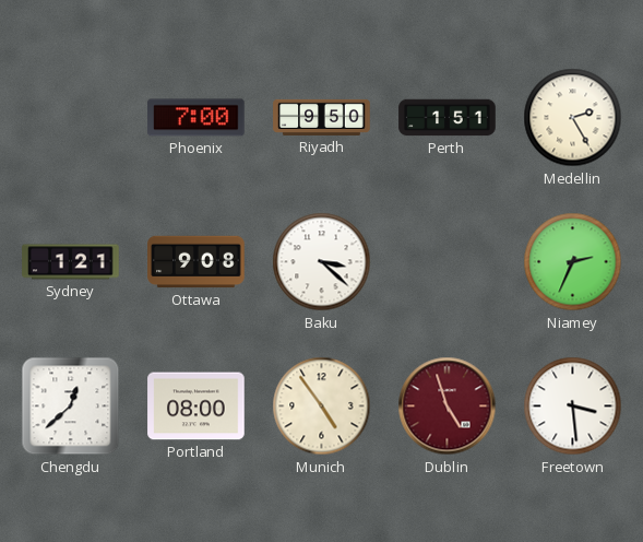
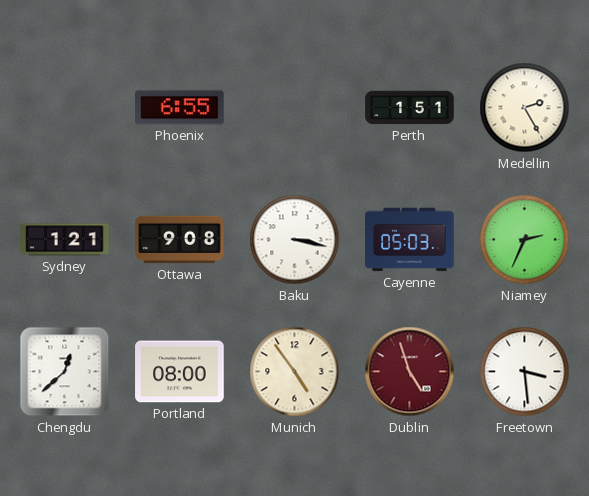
Phoenix: 7:00 -> 6:55 (180, 108)
Riyadh: 9:50 -> none (322, 117)
Baku: 3:22 -> 3:17 (295, 240)
Cayenne: none -> 05:03 (410, 240)
